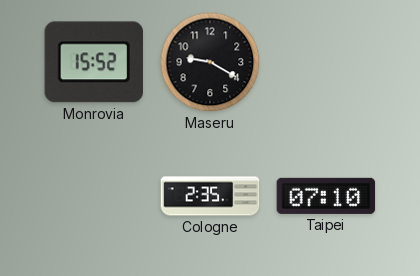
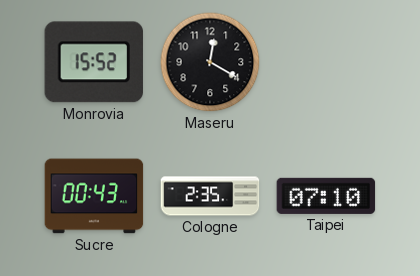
Maseru: 9:20 -> 12:20 (210, 62)
Sucre: none -> 00:43 (94, 196)
